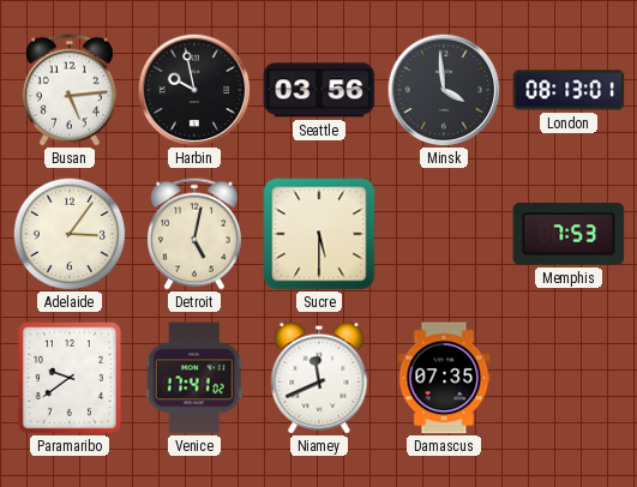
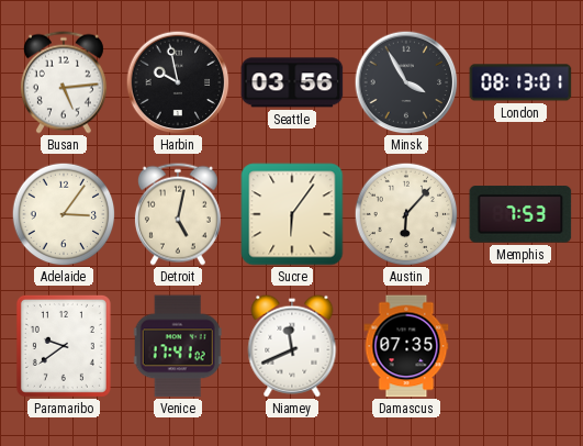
Minsk: 3:59 -> 3:55 (406, 82)
Sucre: 5:30 -> 6:06 (292, 214)
Austin: none -> 6:07 (406, 214)
